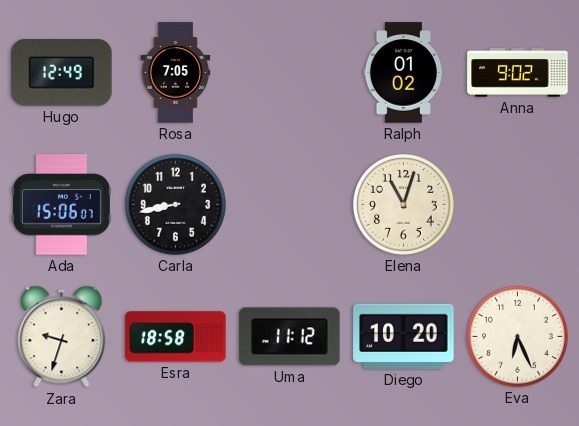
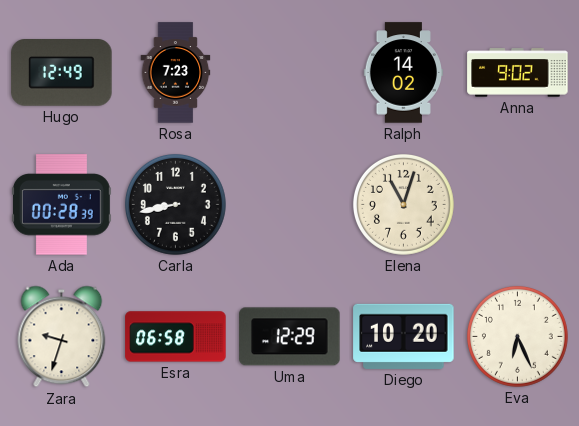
Rosa: 7:05 -> 7:23 (176, 73)
Ralph: 01:02 -> 14:02 (403, 73)
Ada: 15:06 -> 00:28 (61, 205)
Esra: 18:58 -> 06:58 (176, 337)
Uma: 11:12 -> 12:29 (290, 337)
